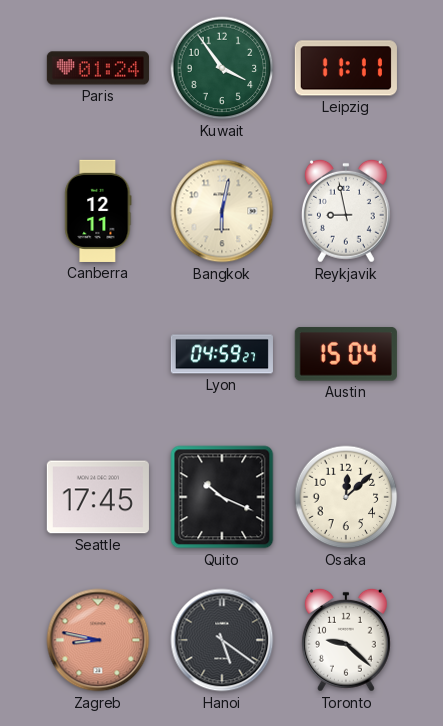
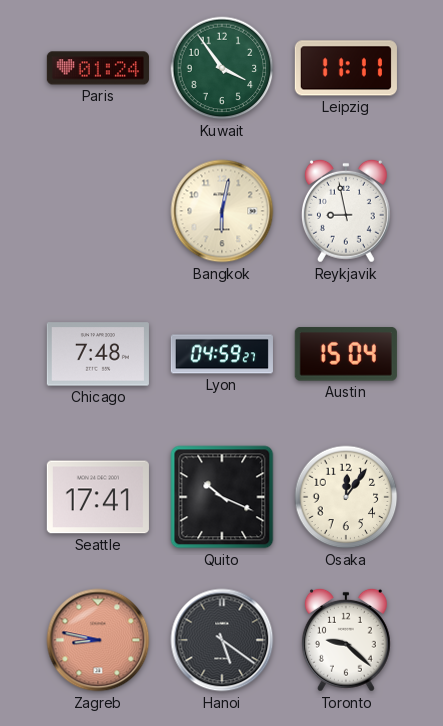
Canberra: 12:11 -> none (98, 211)
Chicago: none -> 7:48 (98, 354)
Seattle: 17:45 -> 17:41 (98, 497)
Osaka: 12:08 -> 12:06 (346, 497)
